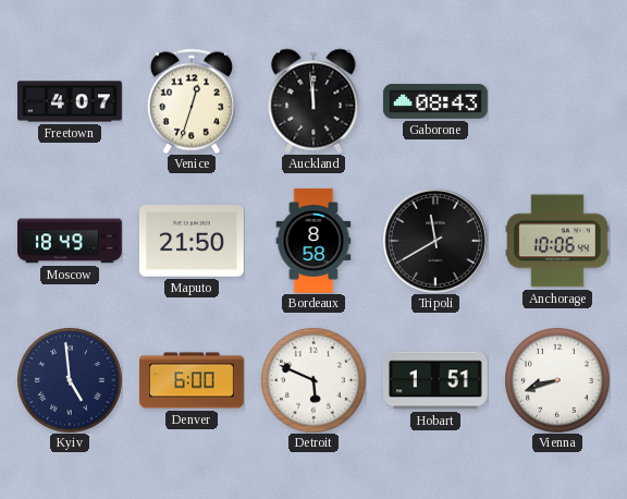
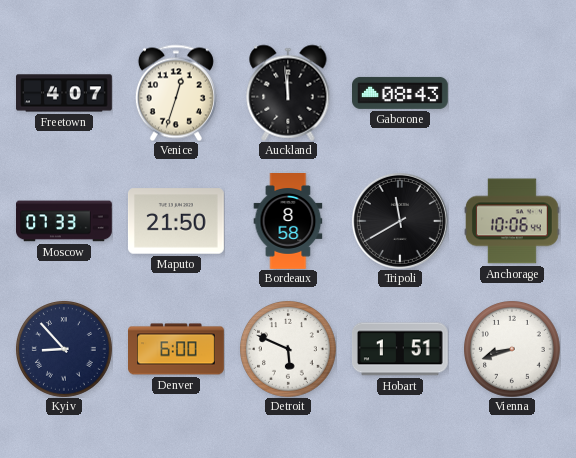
Moscow: 18:49 -> 07:33 (65, 221)
Kyiv: 4:59 -> 8:53 (64, 349)
